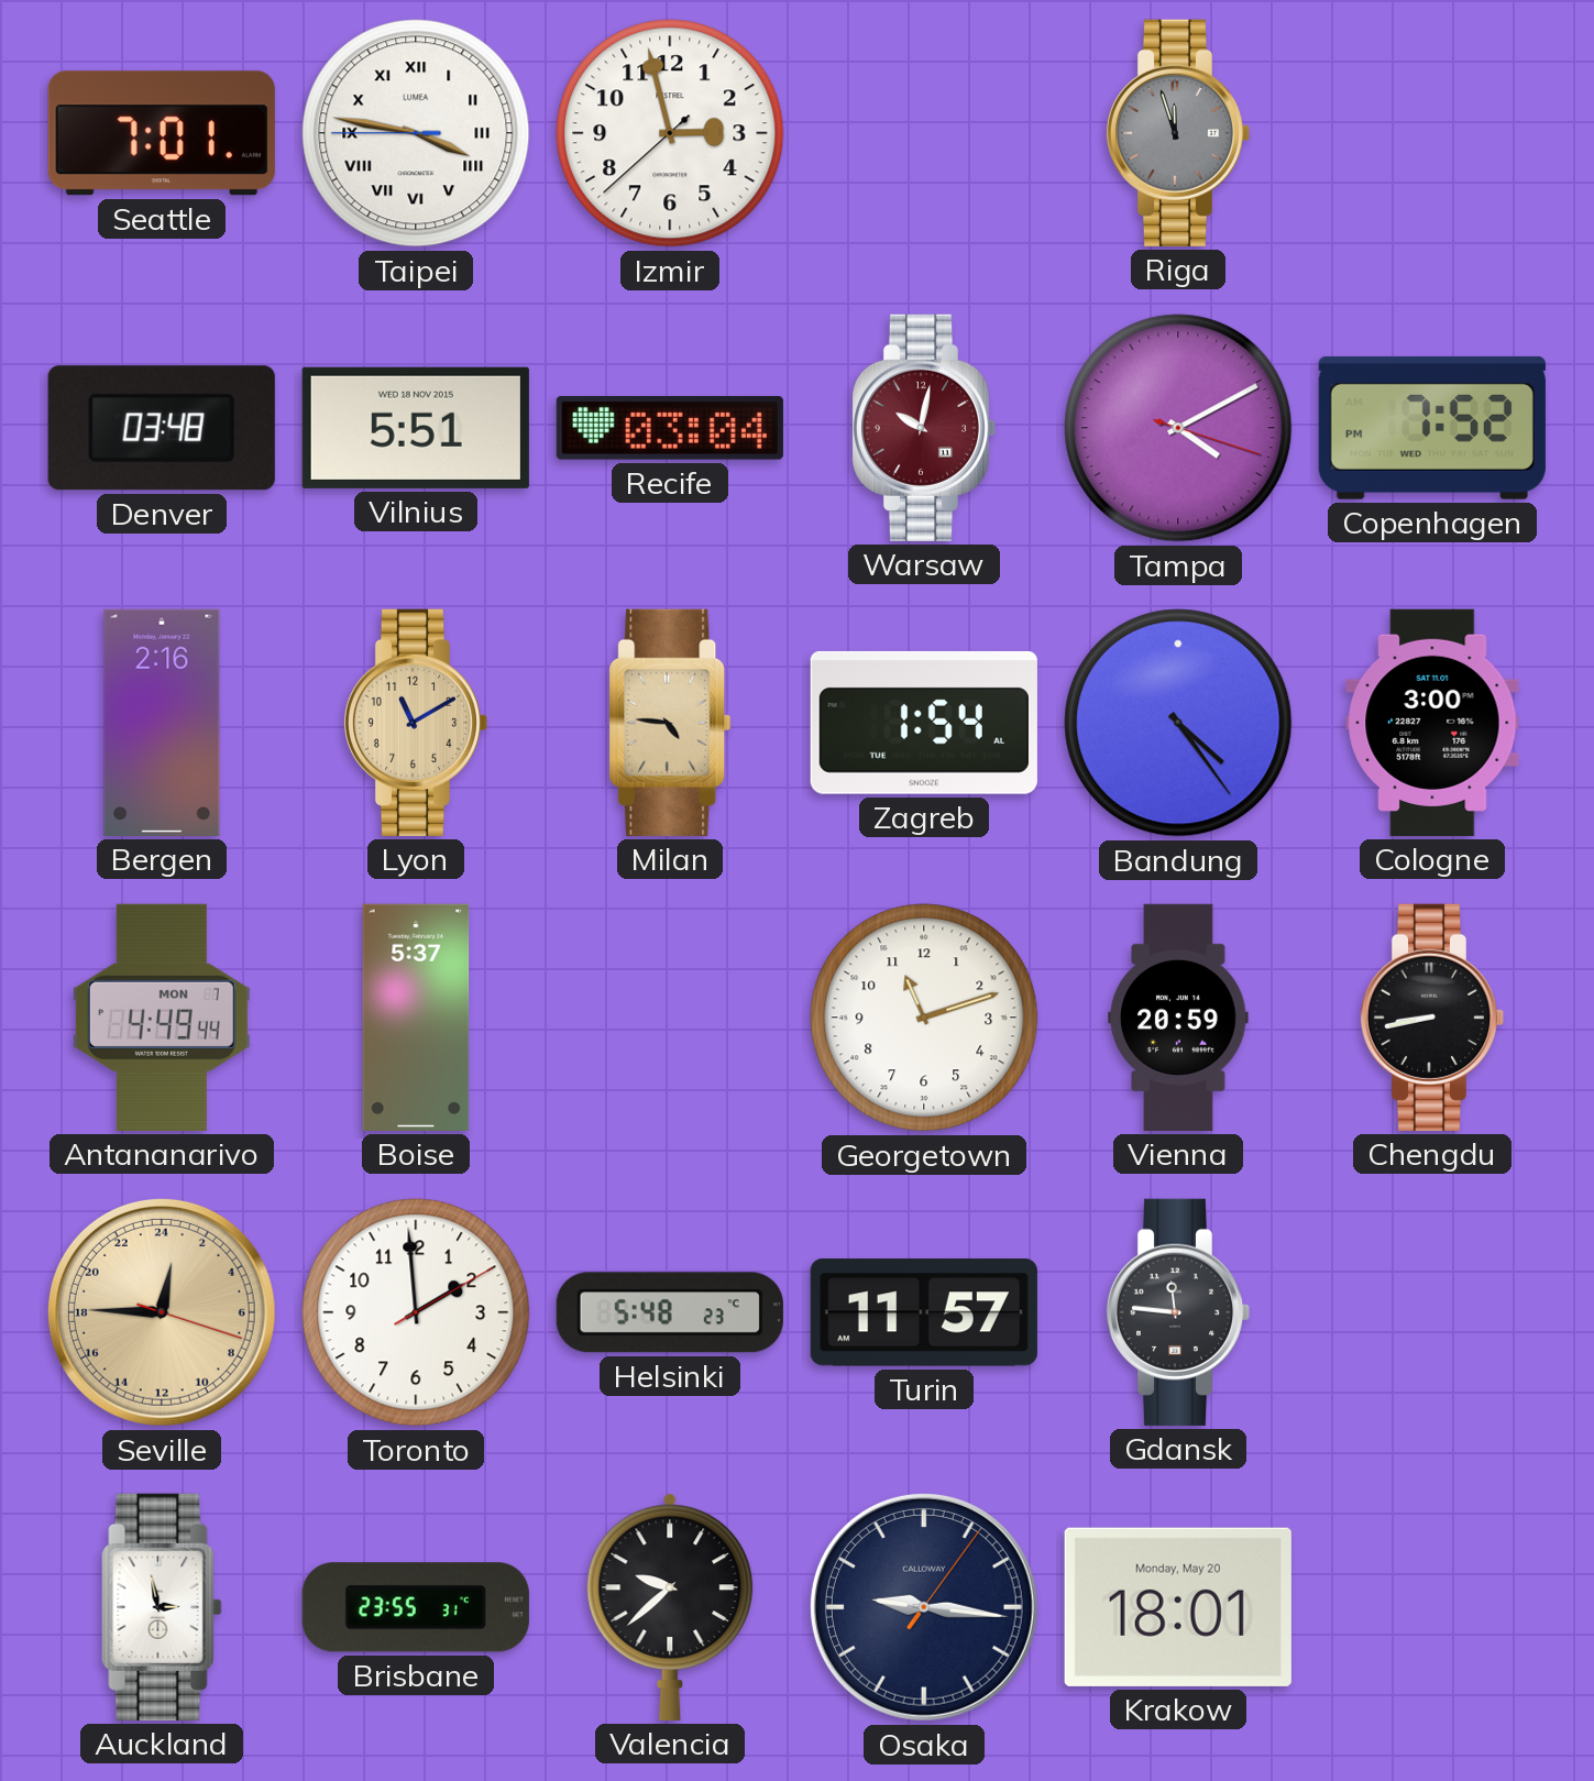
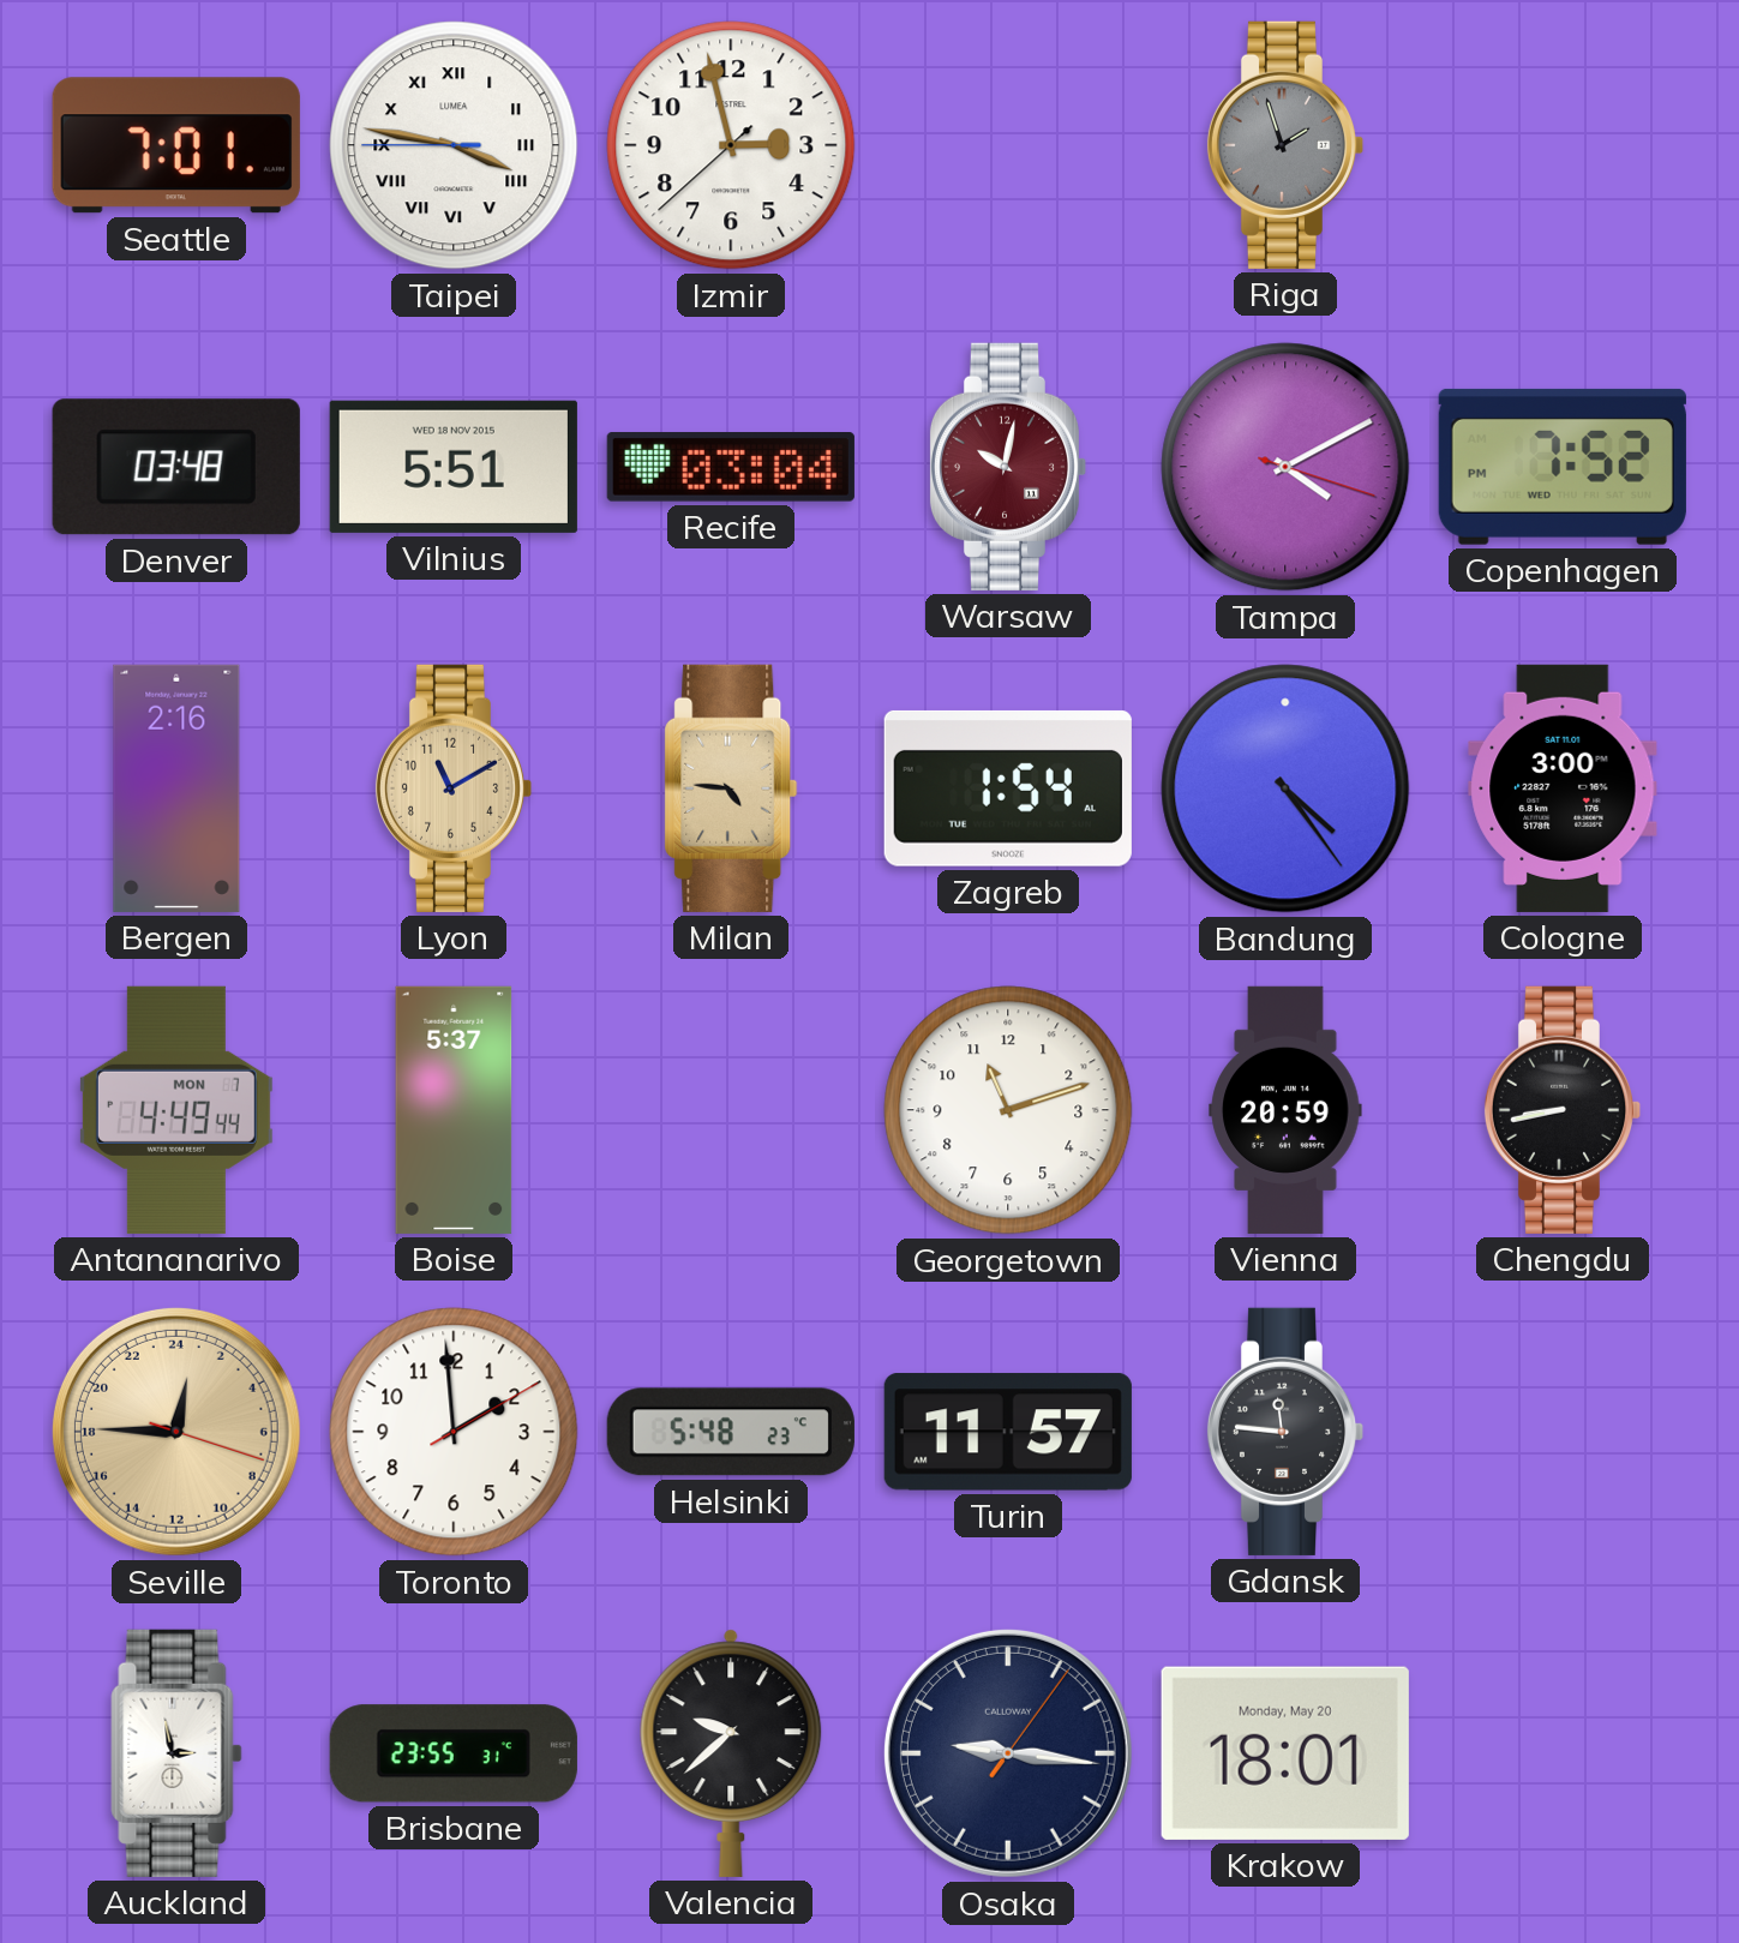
Riga: 11:57 -> 1:57 (1285, 145)
